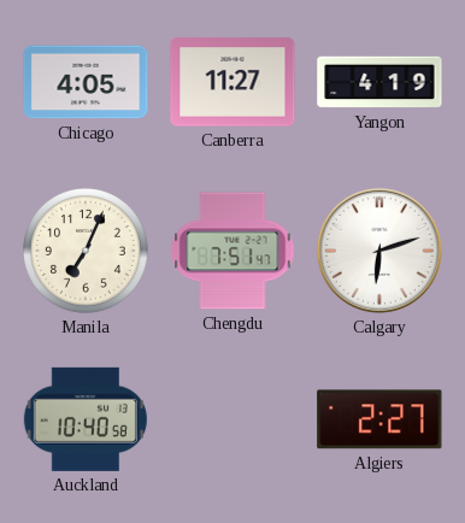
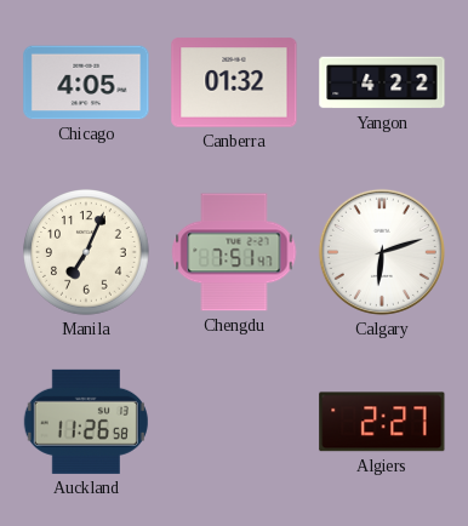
Canberra: 11:27 -> 01:32 (234, 82)
Yangon: 4:19 -> 4:22 (382, 82)
Auckland: 10:40 -> 11:26 (86, 422)
